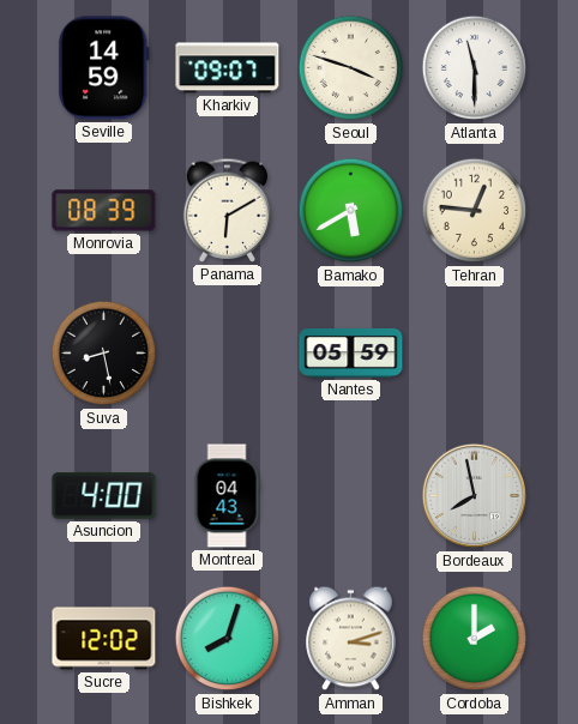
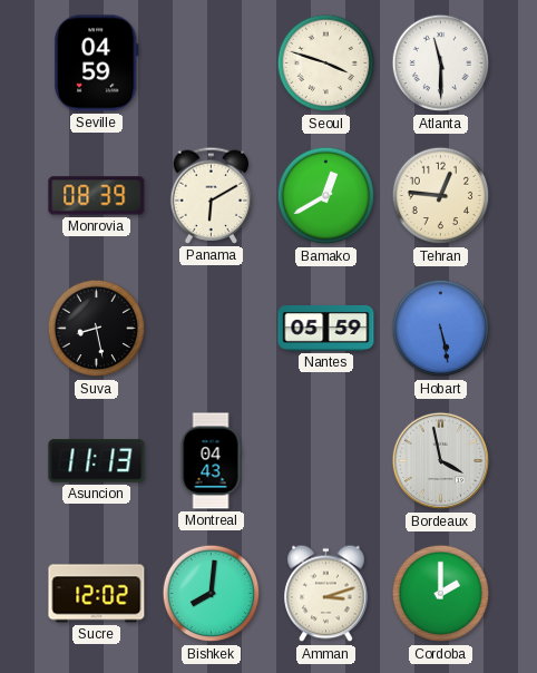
Seville: 14:59 -> 04:59 (97, 64)
Kharkiv: 09:07 -> none (228, 68)
Bamako: 5:40 -> 12:40 (326, 196)
Hobart: none -> 5:28 (441, 329)
Asuncion: 4:00 -> 11:13 (97, 461)
Bordeaux: 7:58 -> 3:58 (441, 461)
Bishkek: 8:03 -> 8:01 (212, 594)
